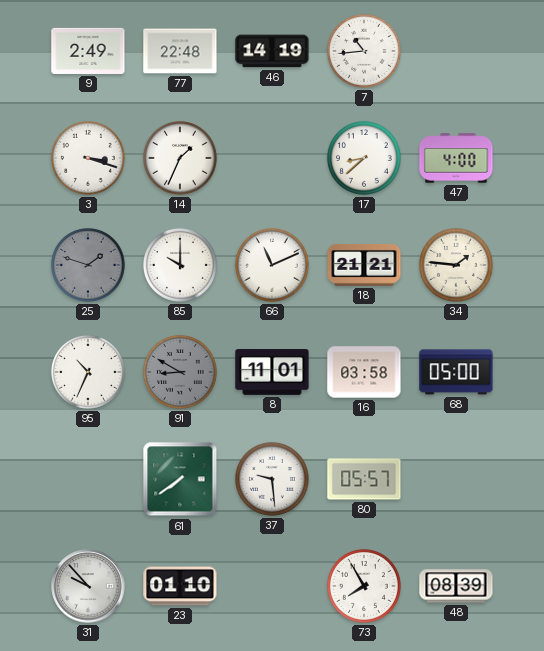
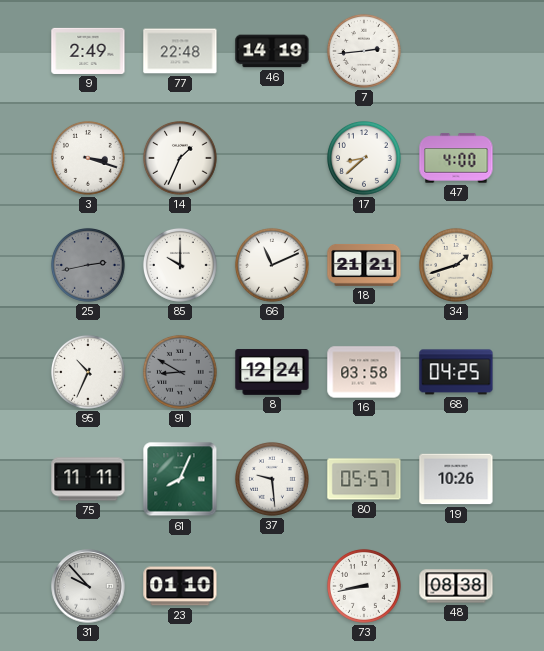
7: 10:44 -> 2:44 (364, 51)
25: 1:48 -> 2:43 (88, 265)
34: 1:46 -> 1:42 (456, 265)
8: 11:01 -> 12:24 (272, 372)
68: 05:00 -> 04:25 (456, 372)
75: none -> 11:11 (88, 479)
61: 7:39 -> 8:04 (180, 479)
19: none -> 10:26 (456, 479)
73: 7:55 -> 8:43 (364, 586)
48: 08:39 -> 08:38 (456, 586)
